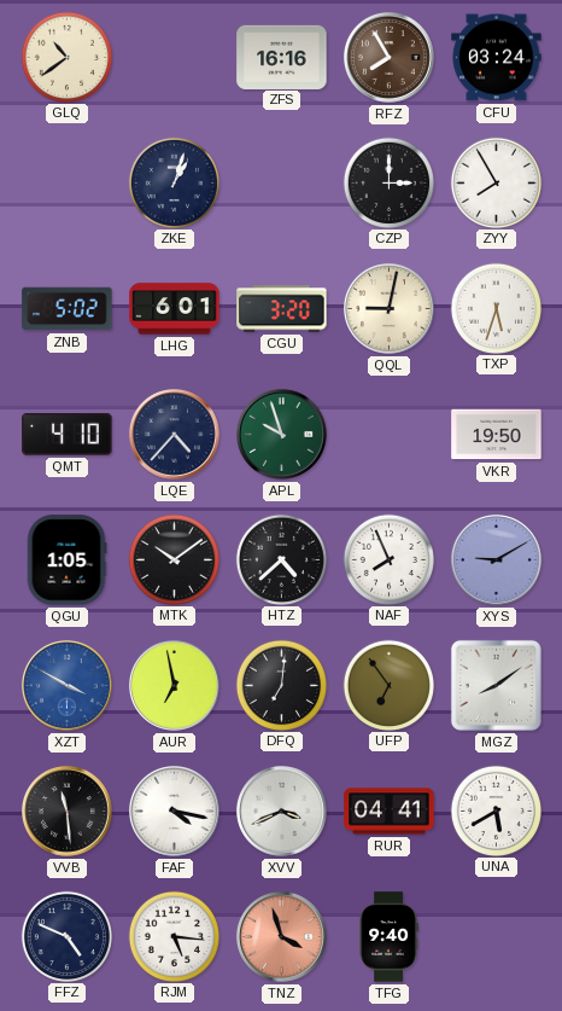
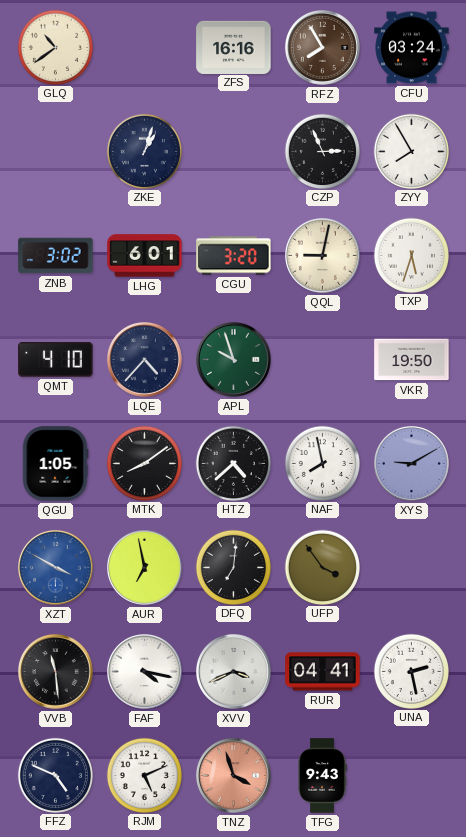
CZP: 3:00 -> 2:56 (322, 151)
ZNB: 5:02 -> 3:02 (56, 256)
MTK: 10:09 -> 8:09 (144, 463)
NAF: 7:56 -> 7:58 (322, 463)
UFP: 6:54 -> 3:54 (322, 567)
MGZ: 8:09 -> none (496, 685)
UNA: 5:40 -> 2:28 (411, 671)
RJM: 5:16 -> 5:11 (144, 775)
TFG: 9:40 -> 9:43 (322, 776)
